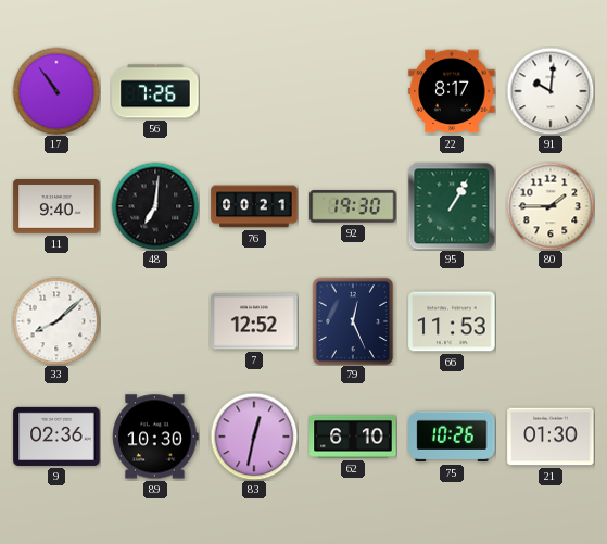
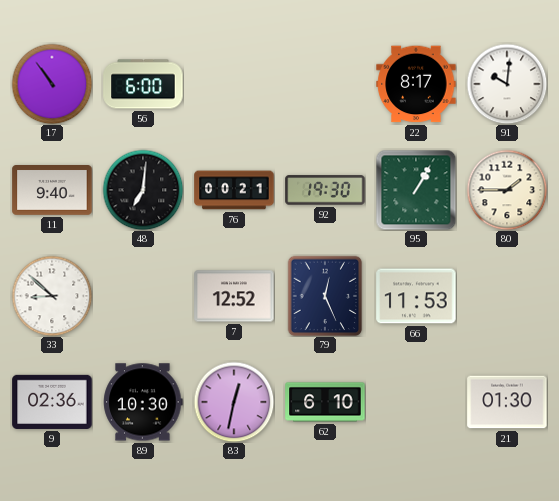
56: 7:26 -> 6:00 (143, 84)
33: 8:08 -> 8:52 (52, 296)
75: 10:26 -> none (452, 437)
